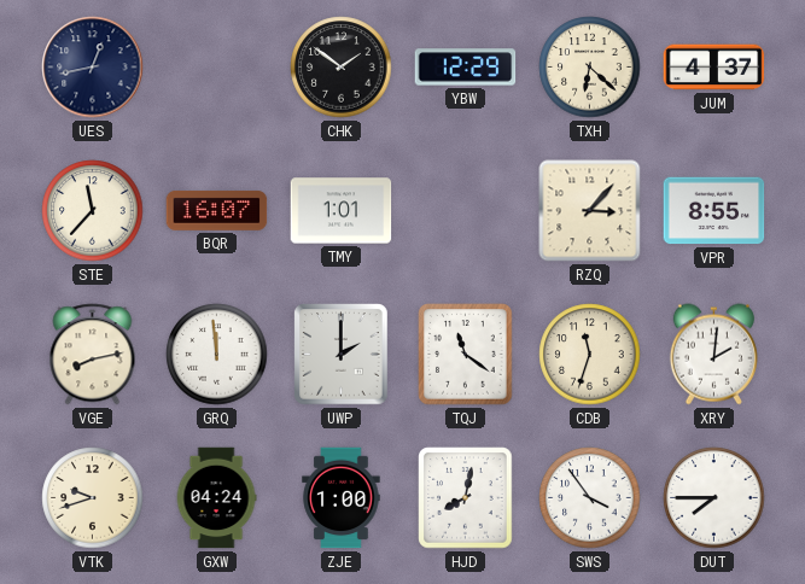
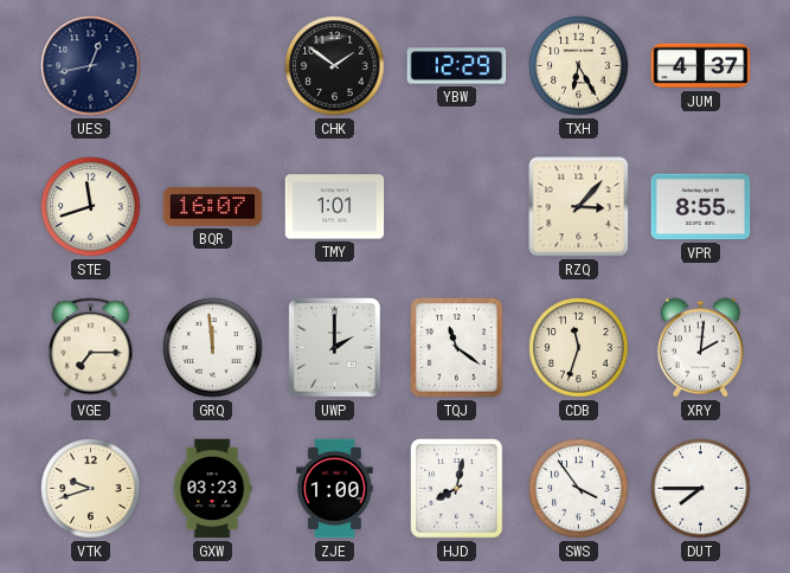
TXH: 6:22 -> 6:25 (579, 66)
STE: 11:37 -> 11:42 (91, 207)
VGE: 8:13 -> 7:15 (91, 348)
GXW: 04:24 -> 03:23 (212, 489)
